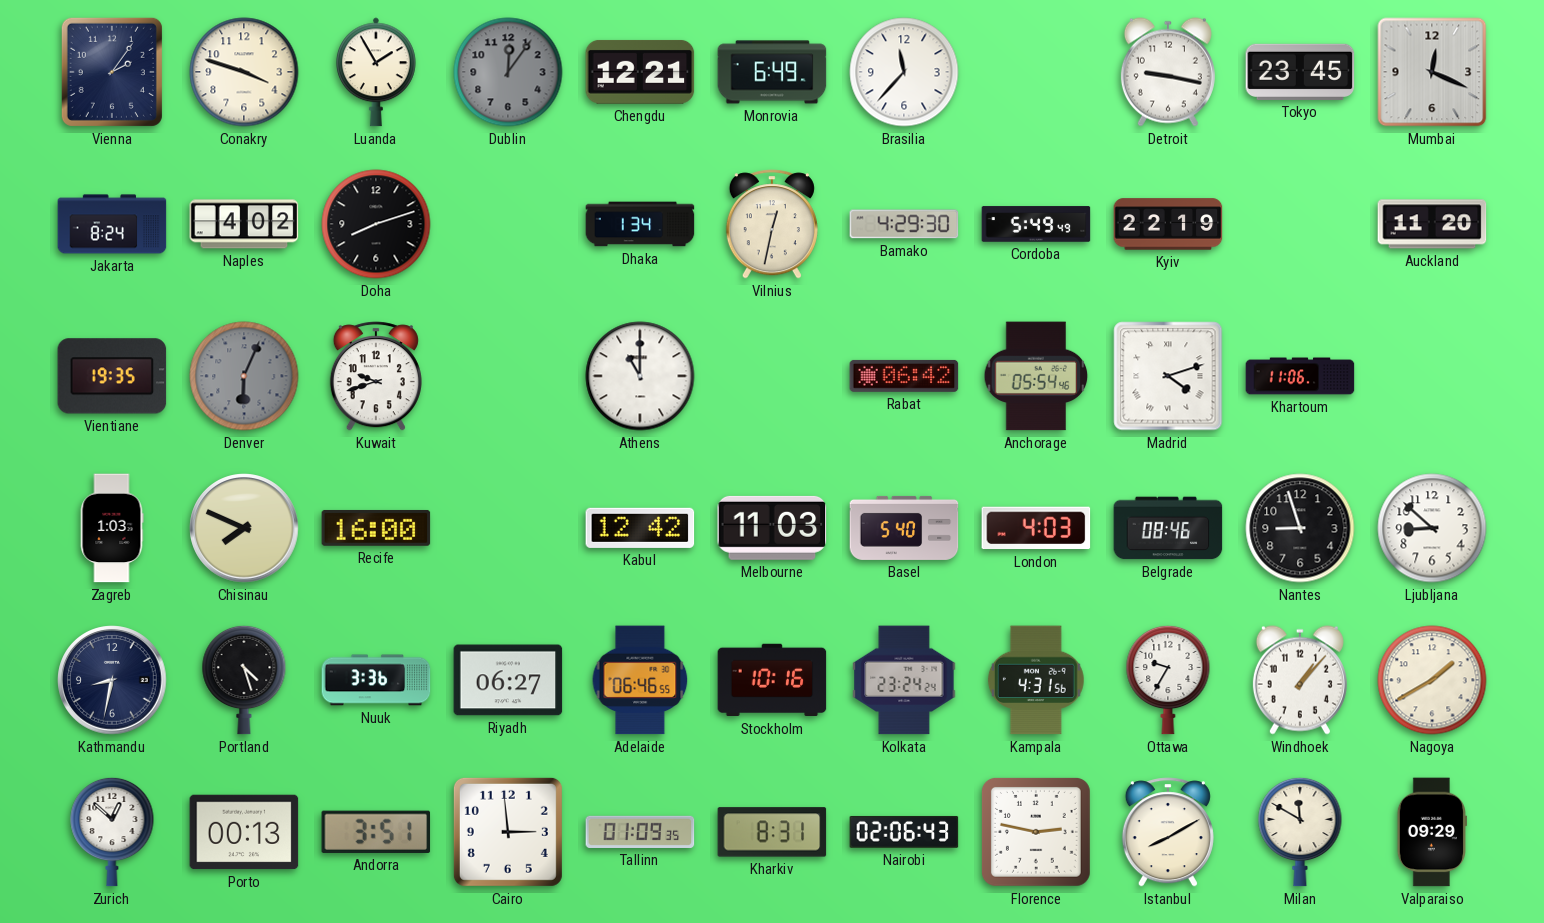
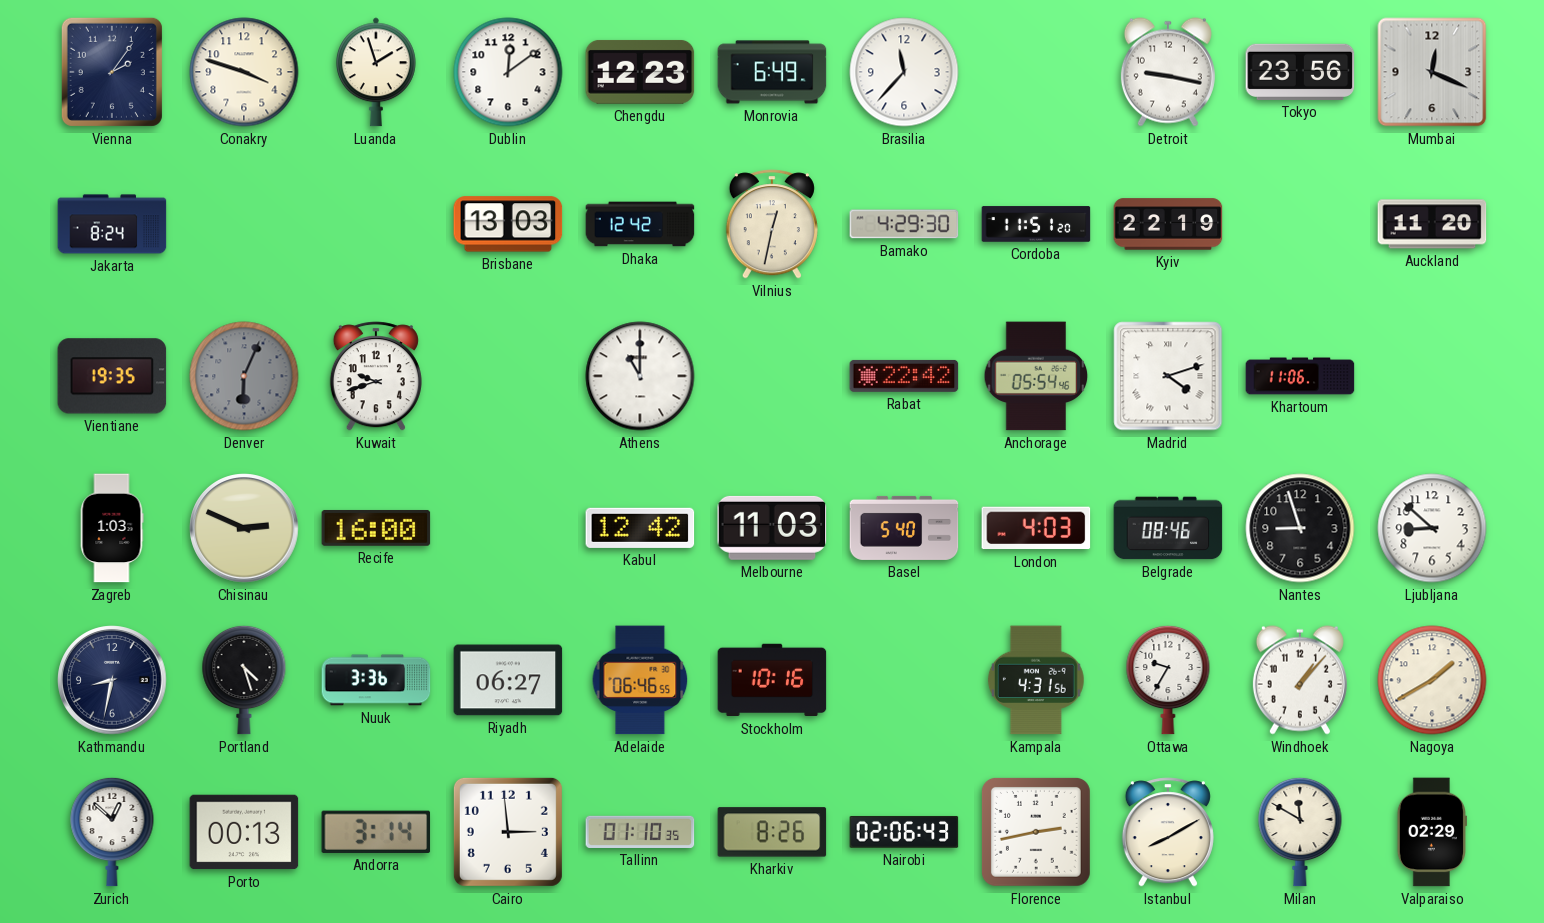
Luanda: 1:55 -> 1:57 (376, 72)
Dublin: 12:06 -> 12:09 (508, 72)
Dublin dial: grey -> white (508, 72)
Chengdu: 12:21 -> 12:23 (640, 72)
Tokyo: 23:45 -> 23:56 (1300, 72)
Naples: 4:02 -> none (244, 224)
Doha: 8:12 -> none (376, 224)
Brisbane: none -> 13:03 (508, 224)
Dhaka: 1:34 -> 12:42 (640, 224)
Cordoba: 5:49 -> 11:51 (1036, 224)
Rabat: 06:42 -> 22:42 (904, 376)
Chisinau: 7:49 -> 2:49 (244, 528)
Kolkata: 23:24 -> none (904, 680)
Andorra: 3:51 -> 3:14 (376, 832)
Tallinn: 01:09 -> 01:10 (640, 832)
Kharkiv: 8:31 -> 8:26 (772, 832)
Florence: 2:47 -> 2:43 (1036, 832)
Valparaiso: 09:29 -> 02:29 (1432, 832)
